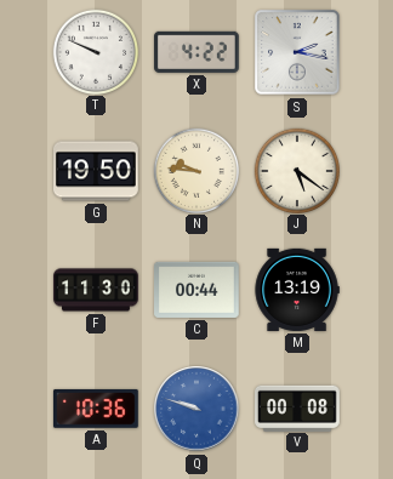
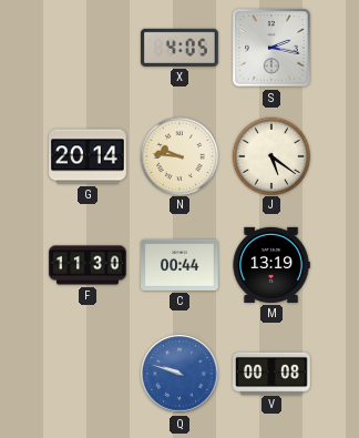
T: 9:49 -> none (95, 51)
X: 4:22 -> 4:05 (181, 48)
G: 19:50 -> 20:14 (89, 156)
A: 10:36 -> none (96, 409)
